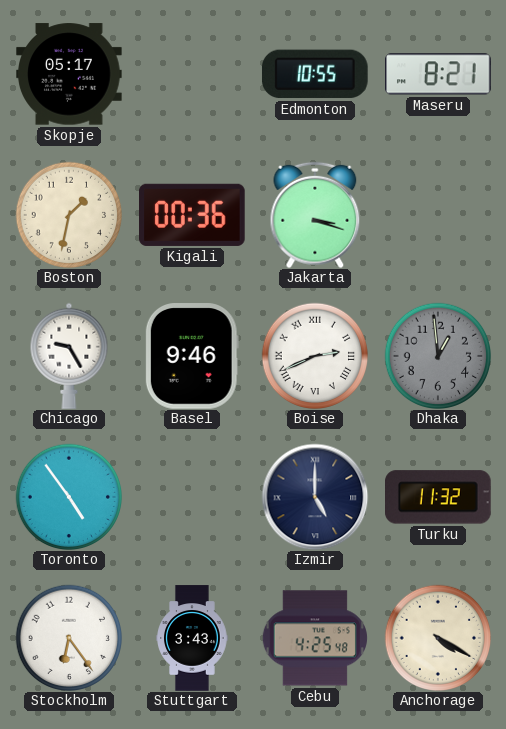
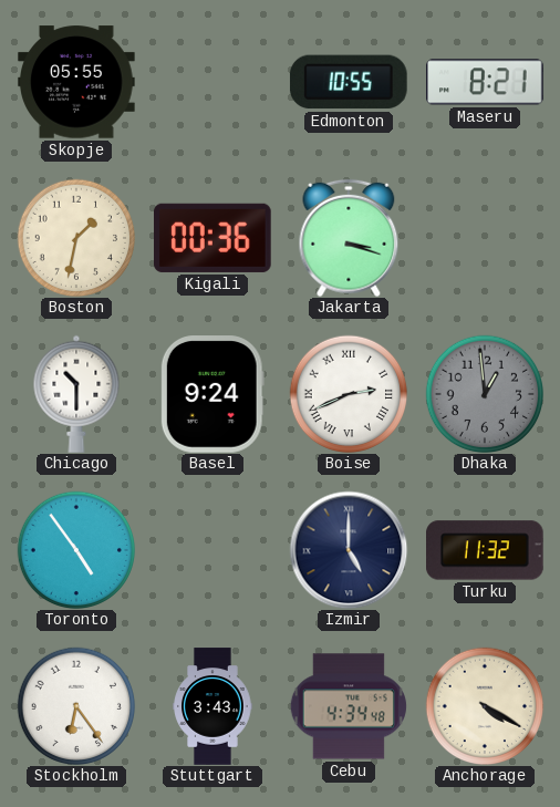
Skopje: 05:17 -> 05:55 (76, 82)
Chicago: 9:25 -> 10:30 (76, 394)
Basel: 9:46 -> 9:24 (212, 394)
Cebu: 4:25 -> 4:34 (349, 706)
